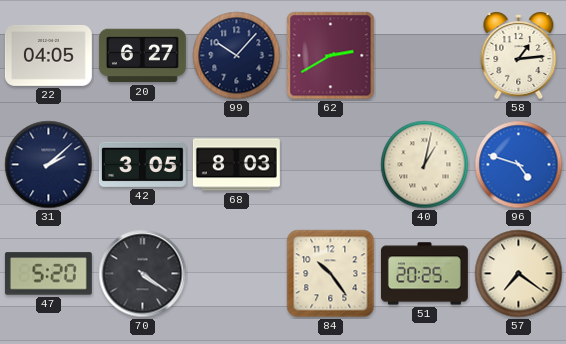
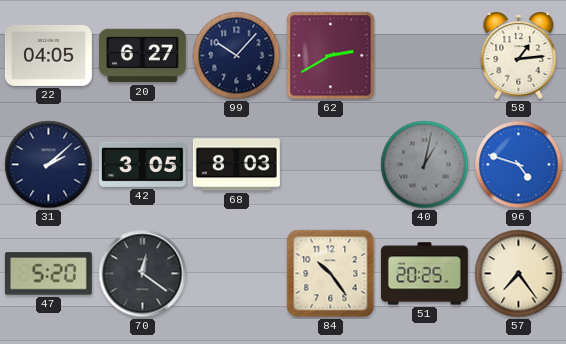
40 dial: cream -> grey (425, 165)
70: 4:21 -> 12:21 (143, 274)
57: 7:21 -> 7:24 (519, 274)
